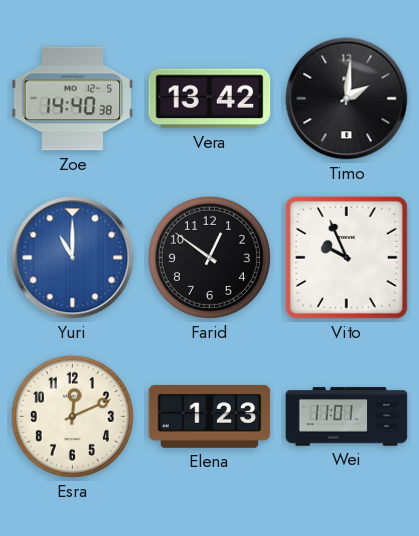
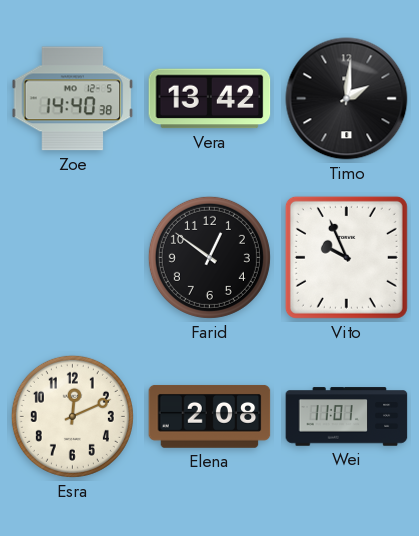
Yuri: 11:00 -> none (73, 258)
Elena: 1:23 -> 2:08 (210, 417)
